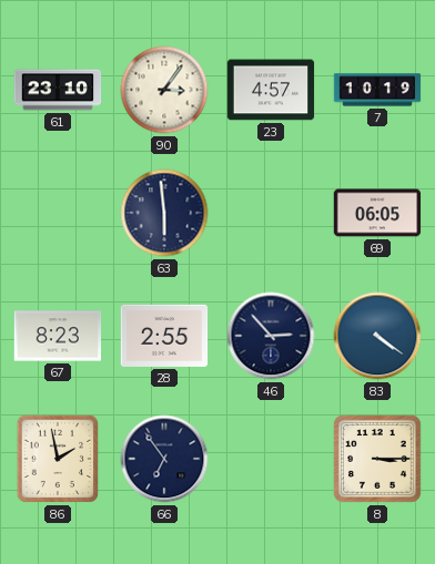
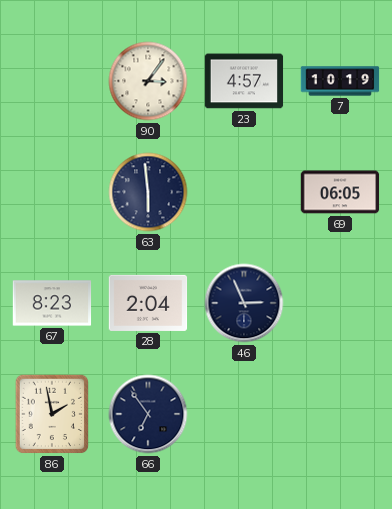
61: 23:10 -> none (58, 90)
28: 2:55 -> 2:04 (148, 303)
46: 2:53 -> 2:56 (244, 303)
83: 4:21 -> none (377, 336)
8: 3:15 -> none (378, 460)
